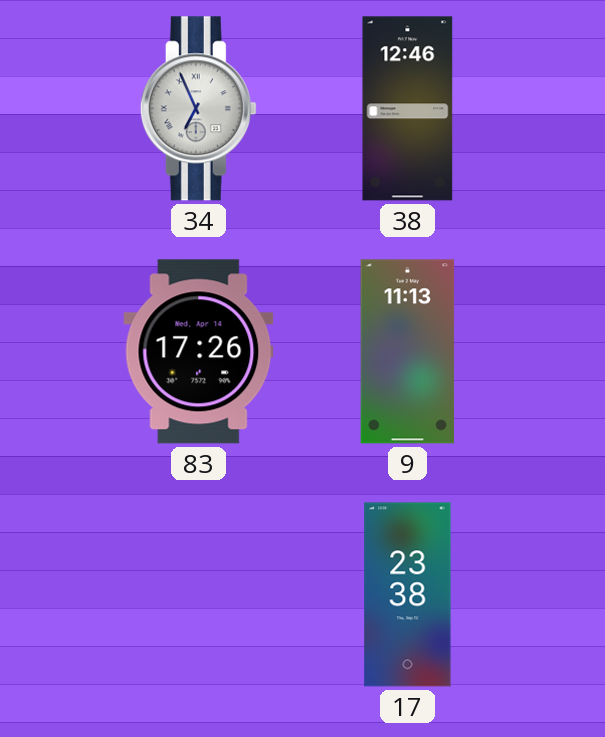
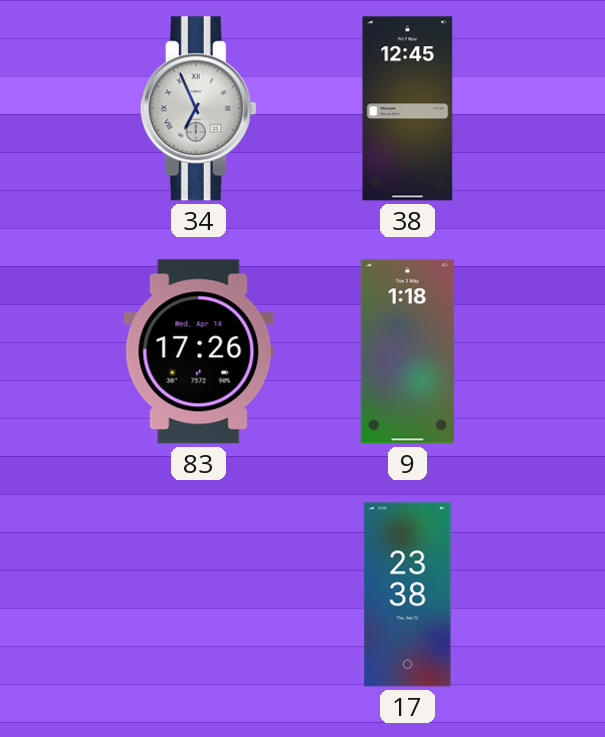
38: 12:46 -> 12:45 (408, 109)
9: 11:13 -> 1:18 (408, 352)
